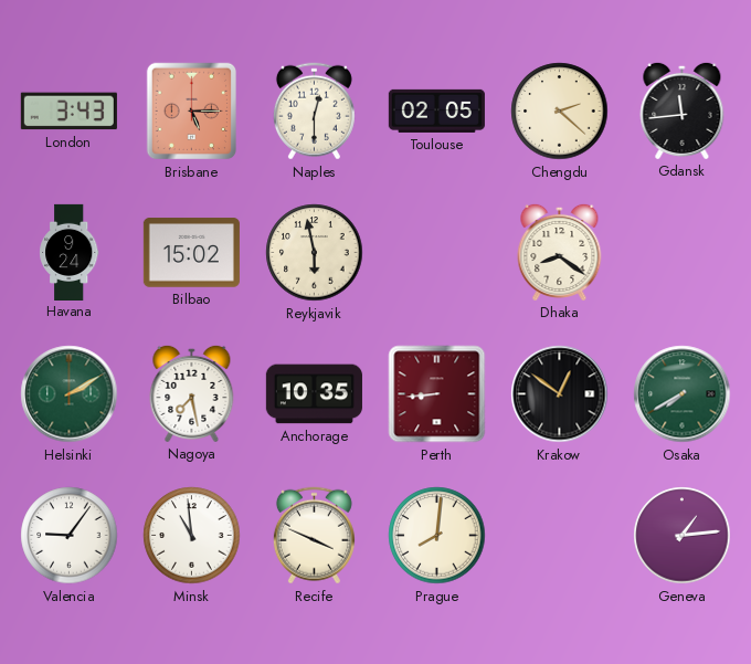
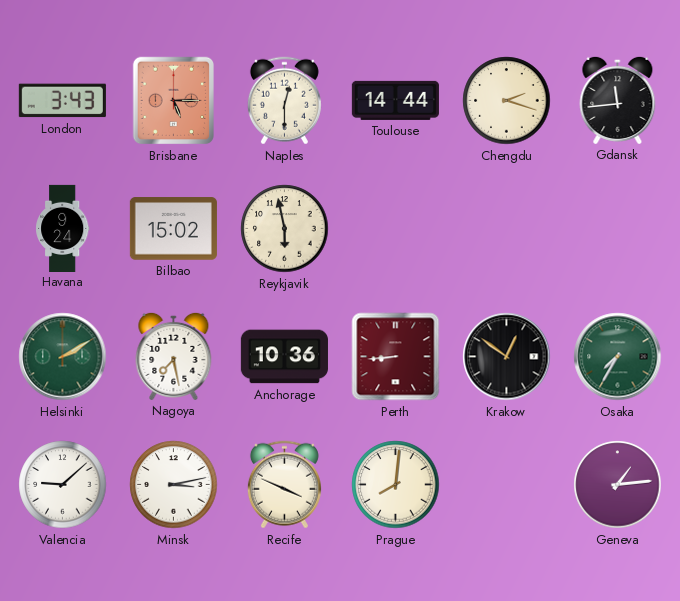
Toulouse: 02:05 -> 14:44 (395, 100)
Chengdu: 2:22 -> 2:18 (507, 101)
Dhaka: 8:21 -> none (560, 252)
Anchorage: 10:35 -> 10:36 (284, 357)
Osaka: 7:40 -> 7:35 (618, 357)
Valencia: 9:06 -> 9:08 (63, 485)
Minsk: 10:59 -> 3:13 (174, 485)
